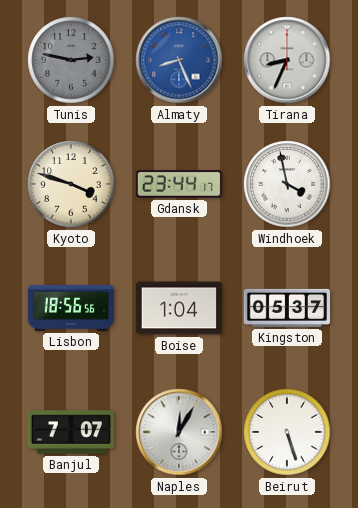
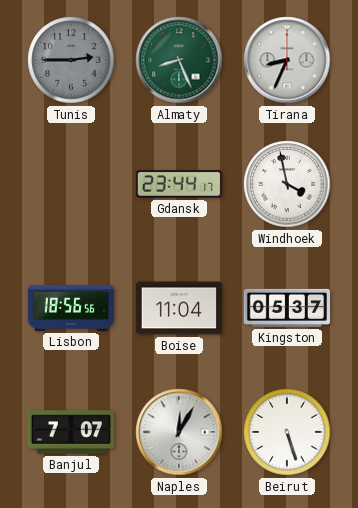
Tunis: 2:47 -> 2:45 (71, 60)
Almaty dial: blue -> green (179, 60)
Kyoto: 3:48 -> none (71, 184)
Boise: 1:04 -> 11:04 (178, 308)
